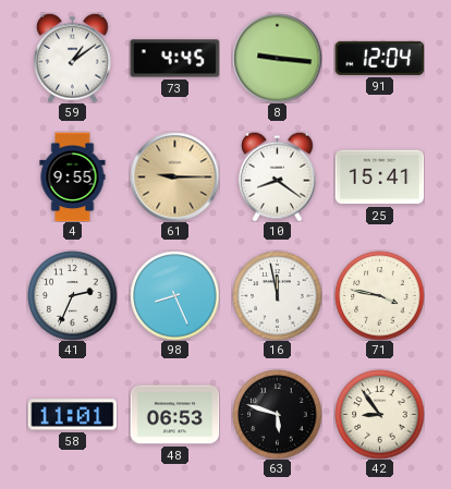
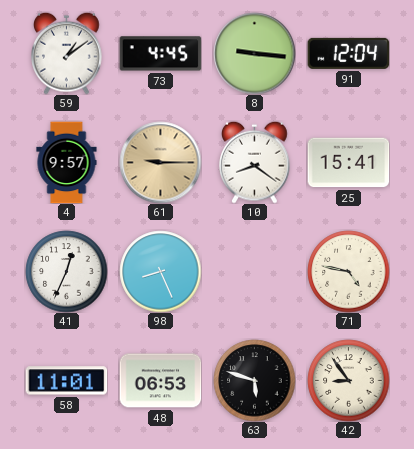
4: 9:55 -> 9:57 (67, 162)
41: 2:34 -> 12:34 (66, 271)
16: 11:58 -> none (277, 295)
71: 3:47 -> 4:47 (348, 271)
